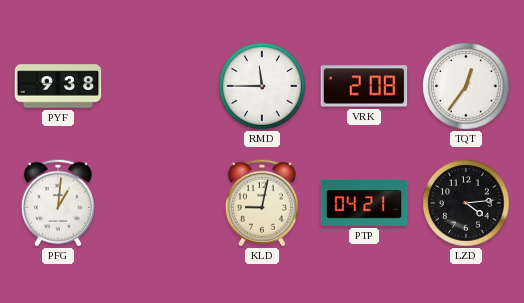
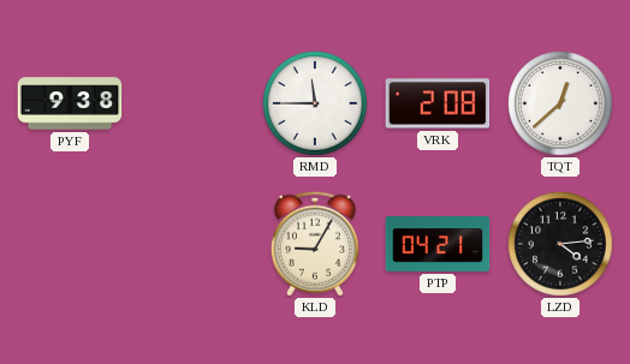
TQT: 12:36 -> 12:38 (560, 103)
PFG: 1:01 -> none (58, 203)
KLD: 9:02 -> 9:05 (315, 244)
